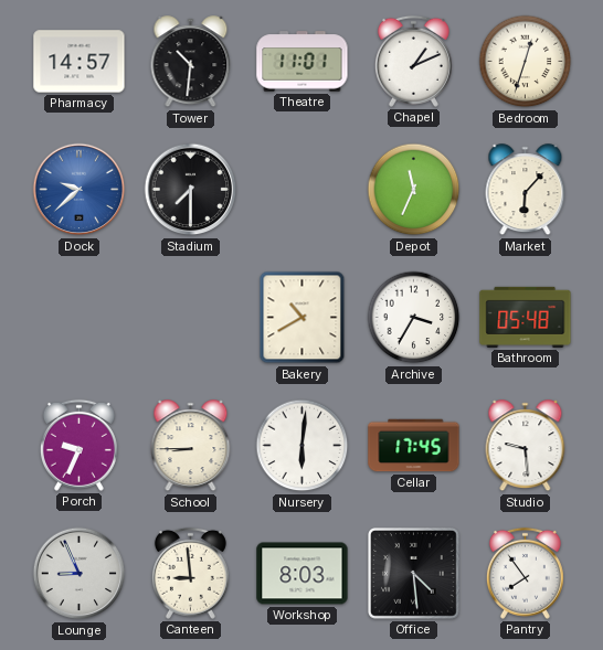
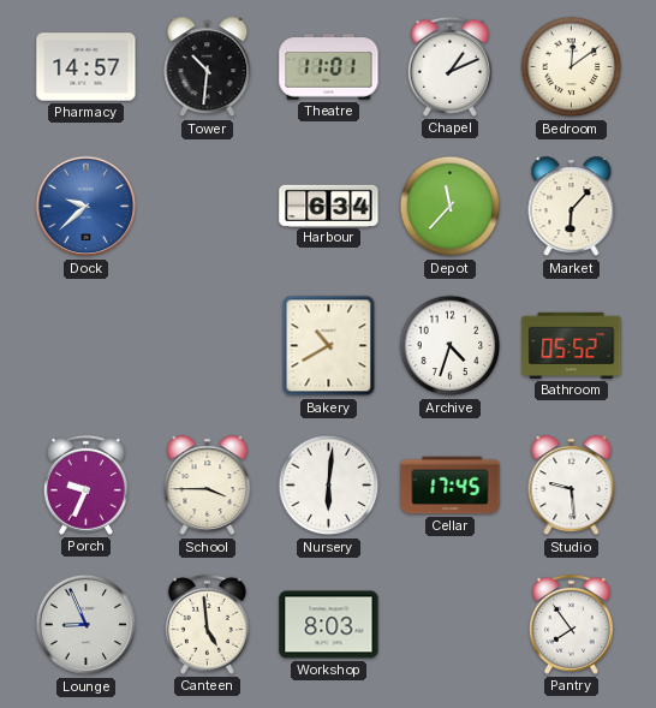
Bedroom: 12:33 -> 12:09 (572, 67)
Stadium: 7:30 -> none (191, 190)
Harbour: none -> 6:34 (329, 206)
Depot: 11:34 -> 11:37 (451, 207)
Archive: 3:35 -> 4:33 (451, 346)
Bathroom: 05:48 -> 05:52 (572, 345)
School: 8:45 -> 3:45 (208, 486)
Canteen: 8:59 -> 4:59 (207, 624)
Office: 4:29 -> none (414, 574)
